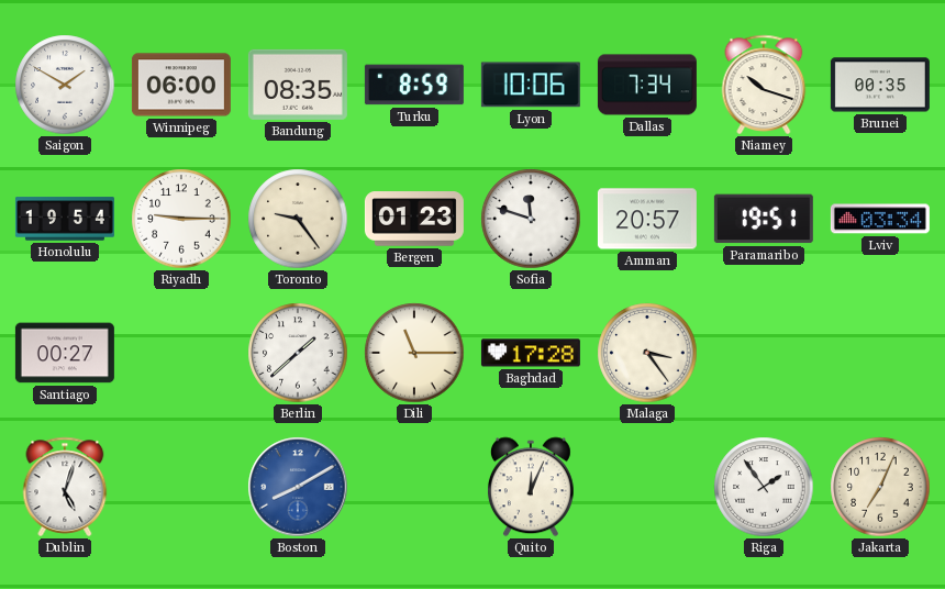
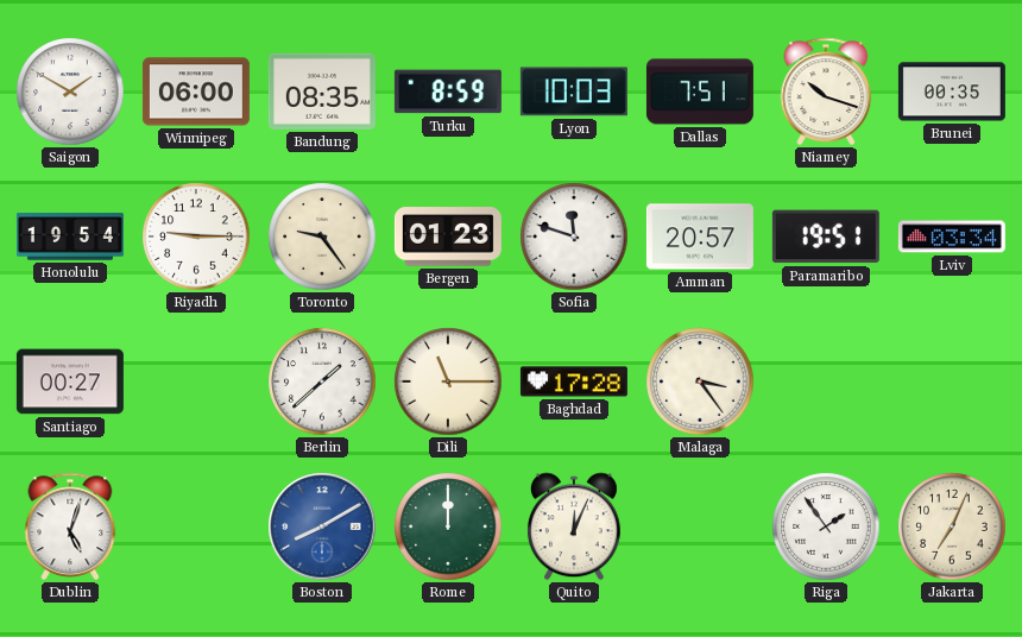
Lyon: 10:06 -> 10:03 (574, 92)
Dallas: 7:34 -> 7:51 (700, 92)
Rome: none -> 12:00 (448, 526)
